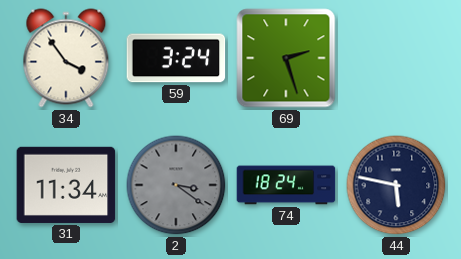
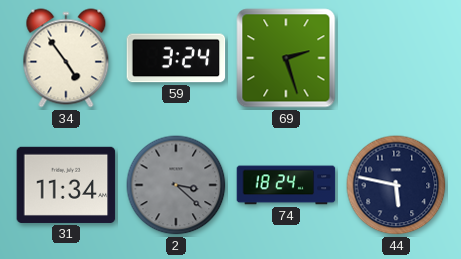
34: 3:54 -> 4:54 (66, 58)
2: 3:21 -> 3:22 (176, 185)
